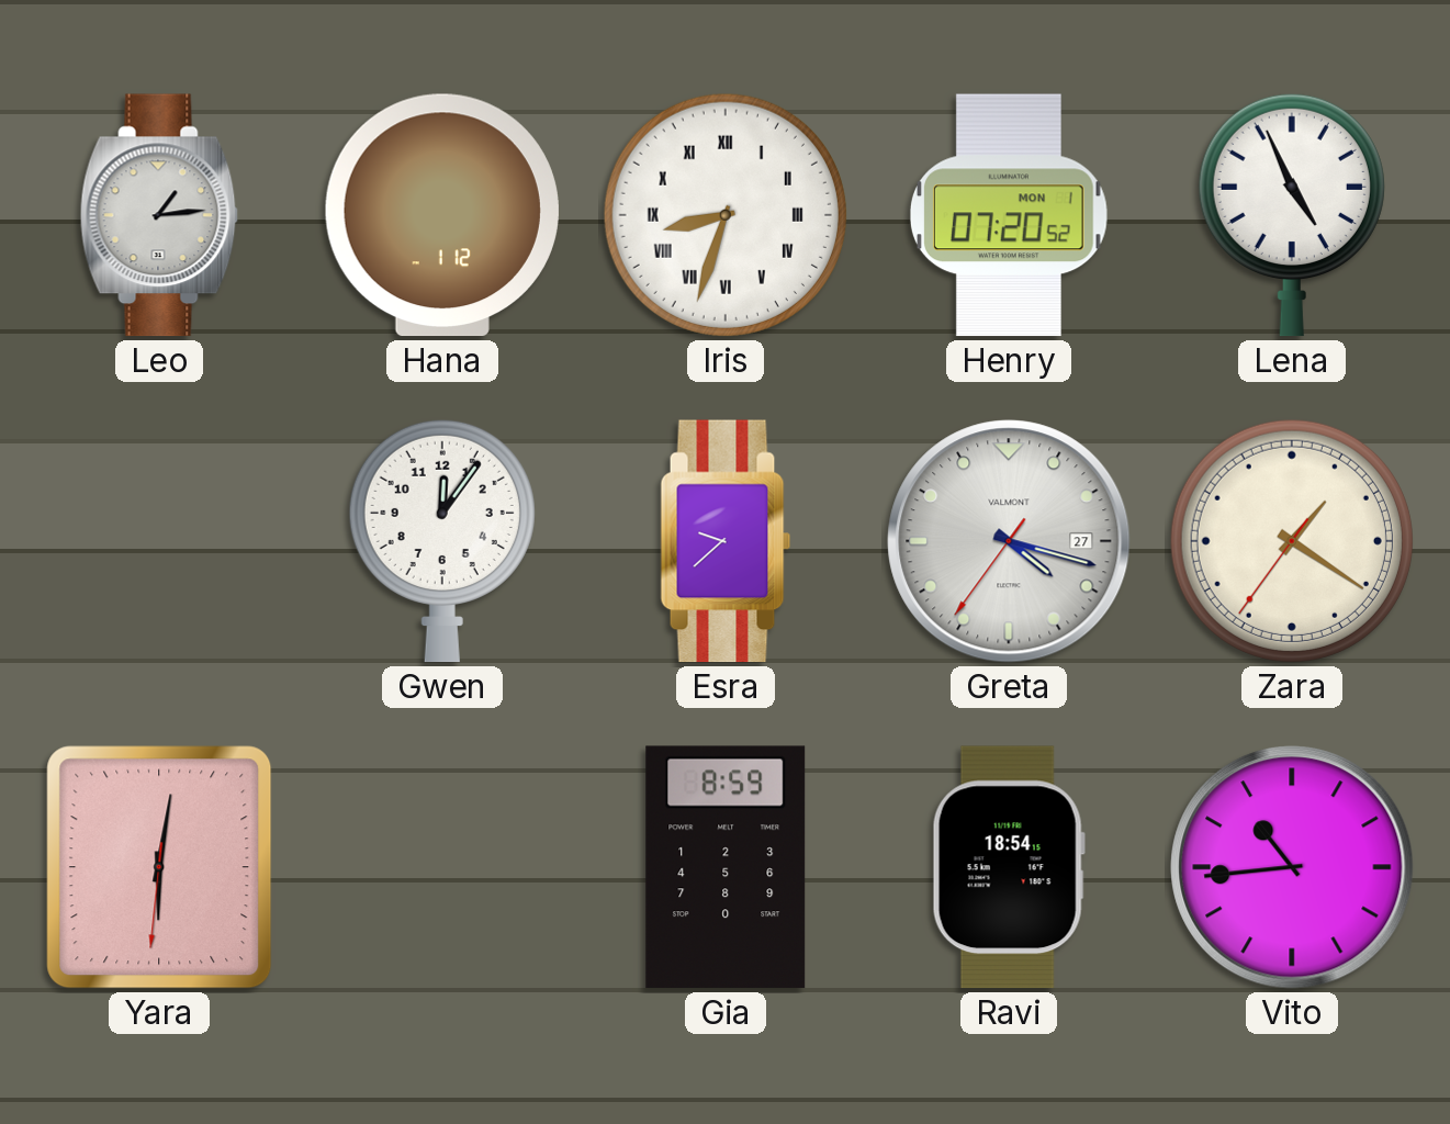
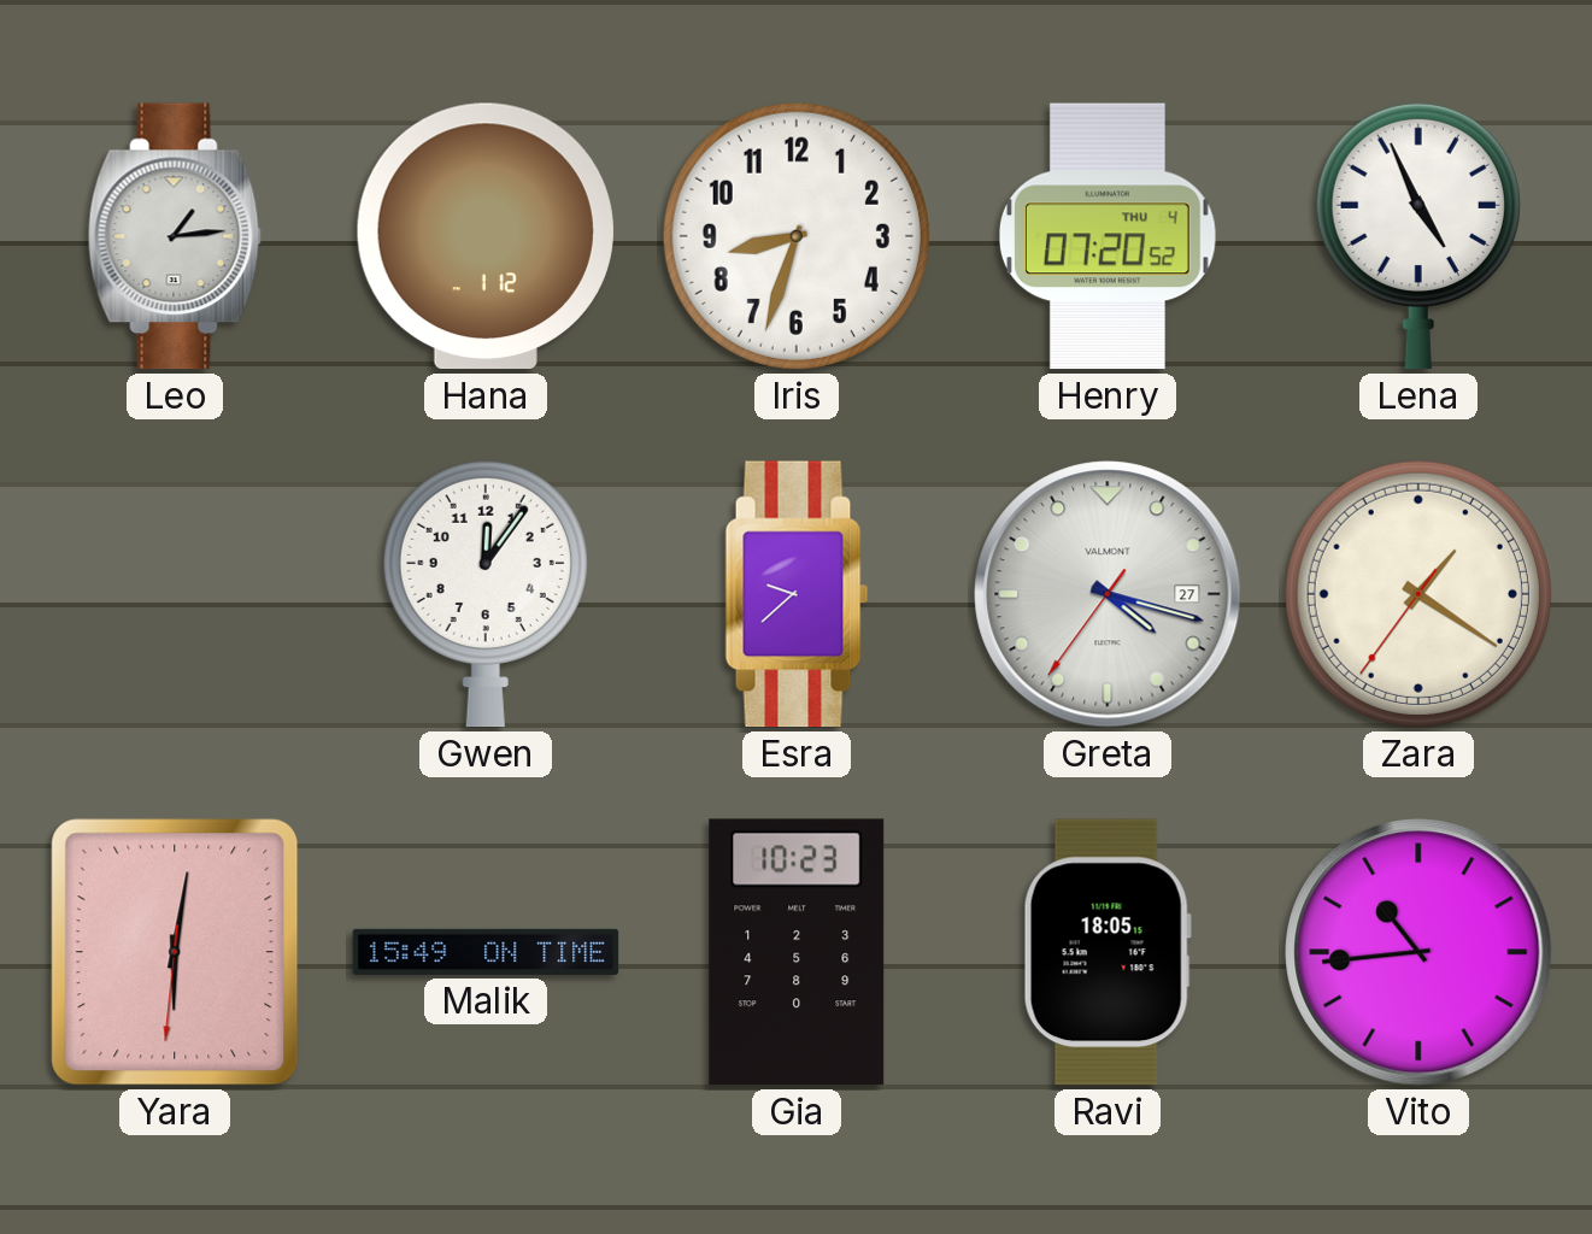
Iris numerals: Roman -> Arabic (797, 236)
Henry date: MON 1 -> THU 4 (1108, 236)
Malik: none -> 15:49 (486, 952)
Gia: 8:59 -> 10:23 (797, 952)
Ravi: 18:54 -> 18:05 (1108, 952)
